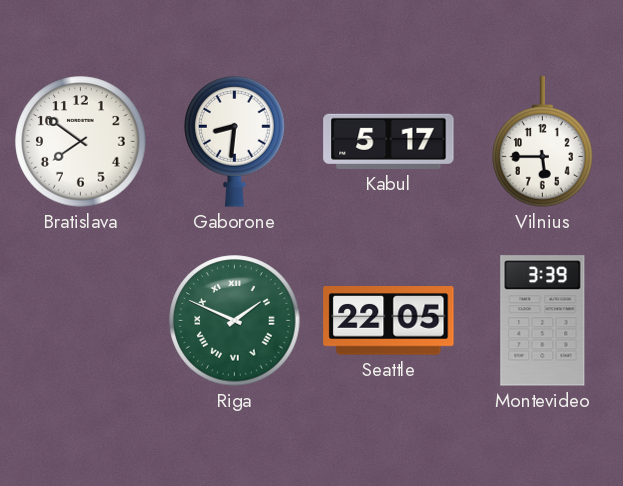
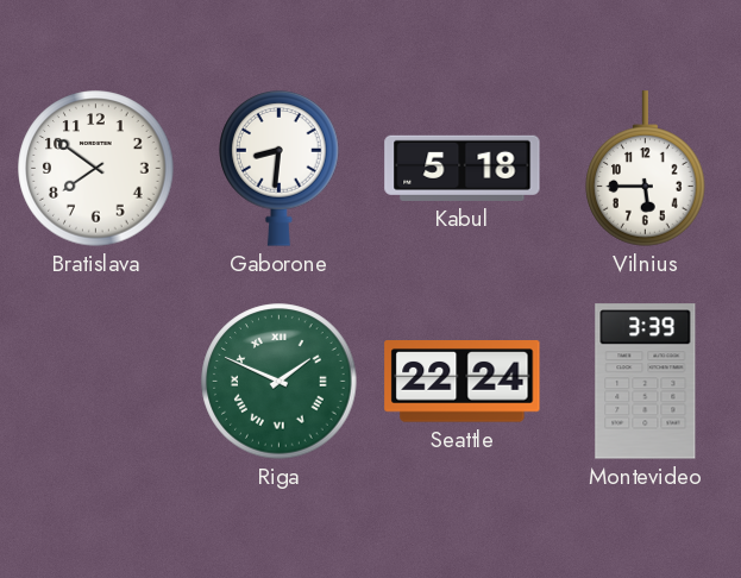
Kabul: 5:17 -> 5:18 (463, 168)
Seattle: 22:05 -> 22:24 (463, 382)
